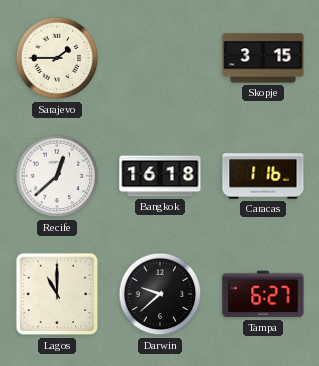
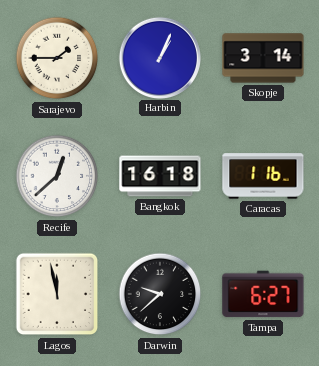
Harbin: none -> 1:04 (159, 57)
Skopje: 3:15 -> 3:14 (263, 58)
Lagos: 11:00 -> 11:58 (57, 294)
